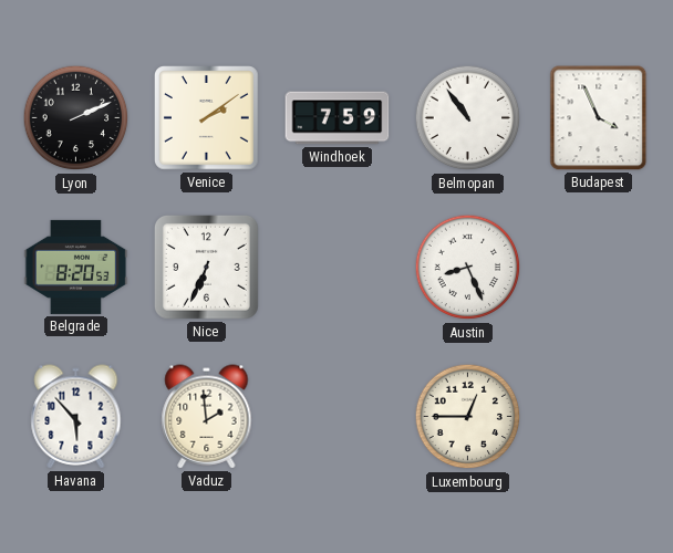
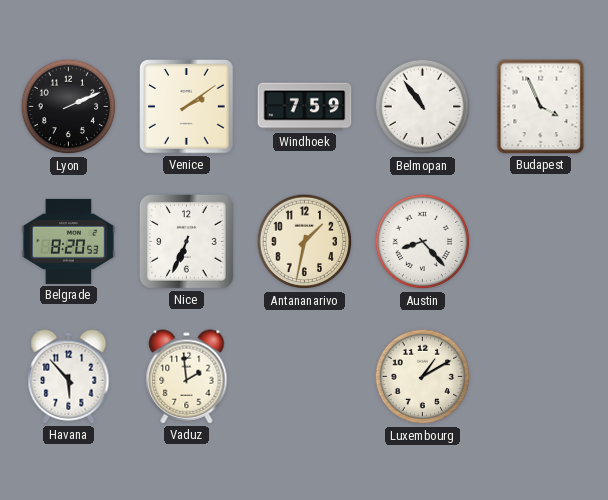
Antananarivo: none -> 1:32 (305, 242)
Austin: 8:26 -> 8:23 (423, 242)
Luxembourg: 12:45 -> 1:10 (423, 377)
